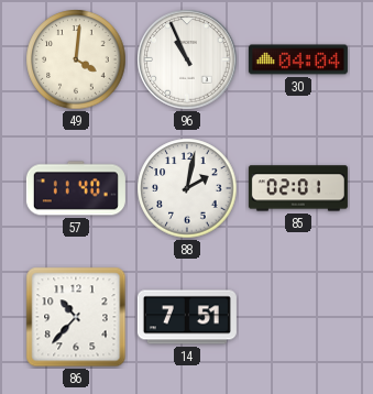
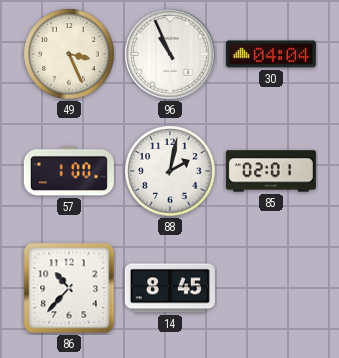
49: 4:01 -> 3:26 (69, 54)
57: 11:40 -> 1:00 (69, 171)
14: 7:51 -> 8:45 (170, 288)
